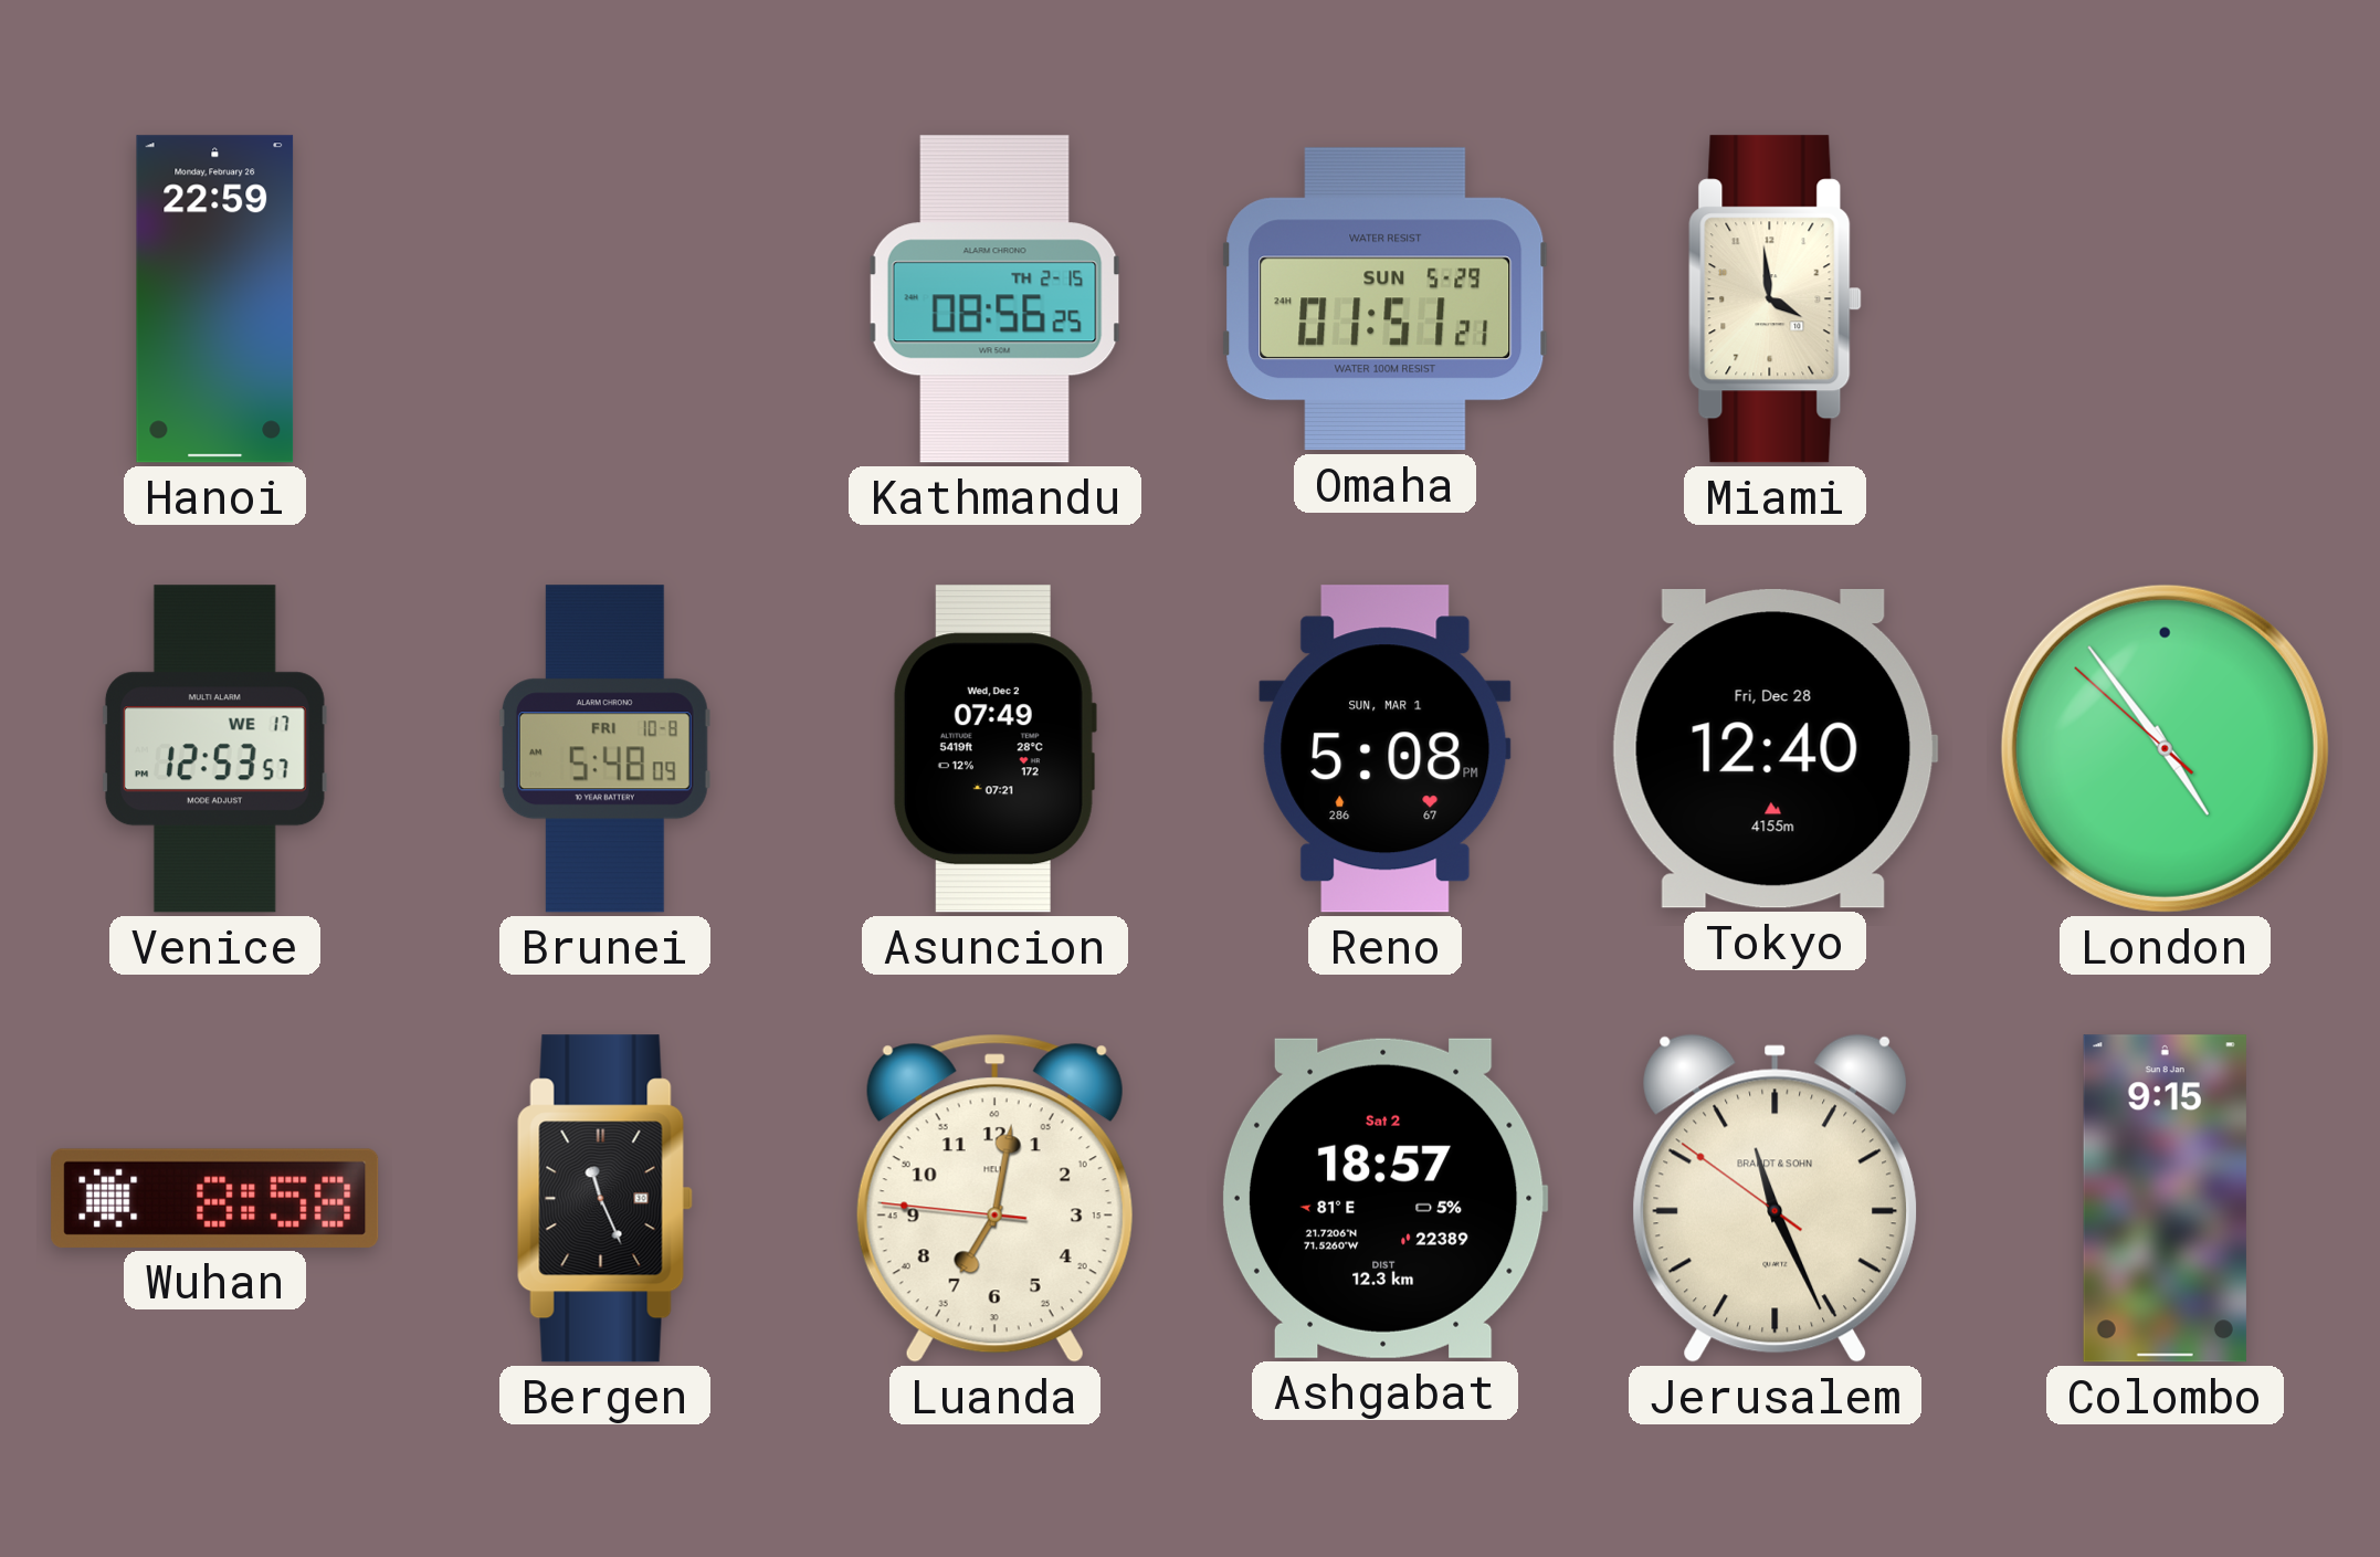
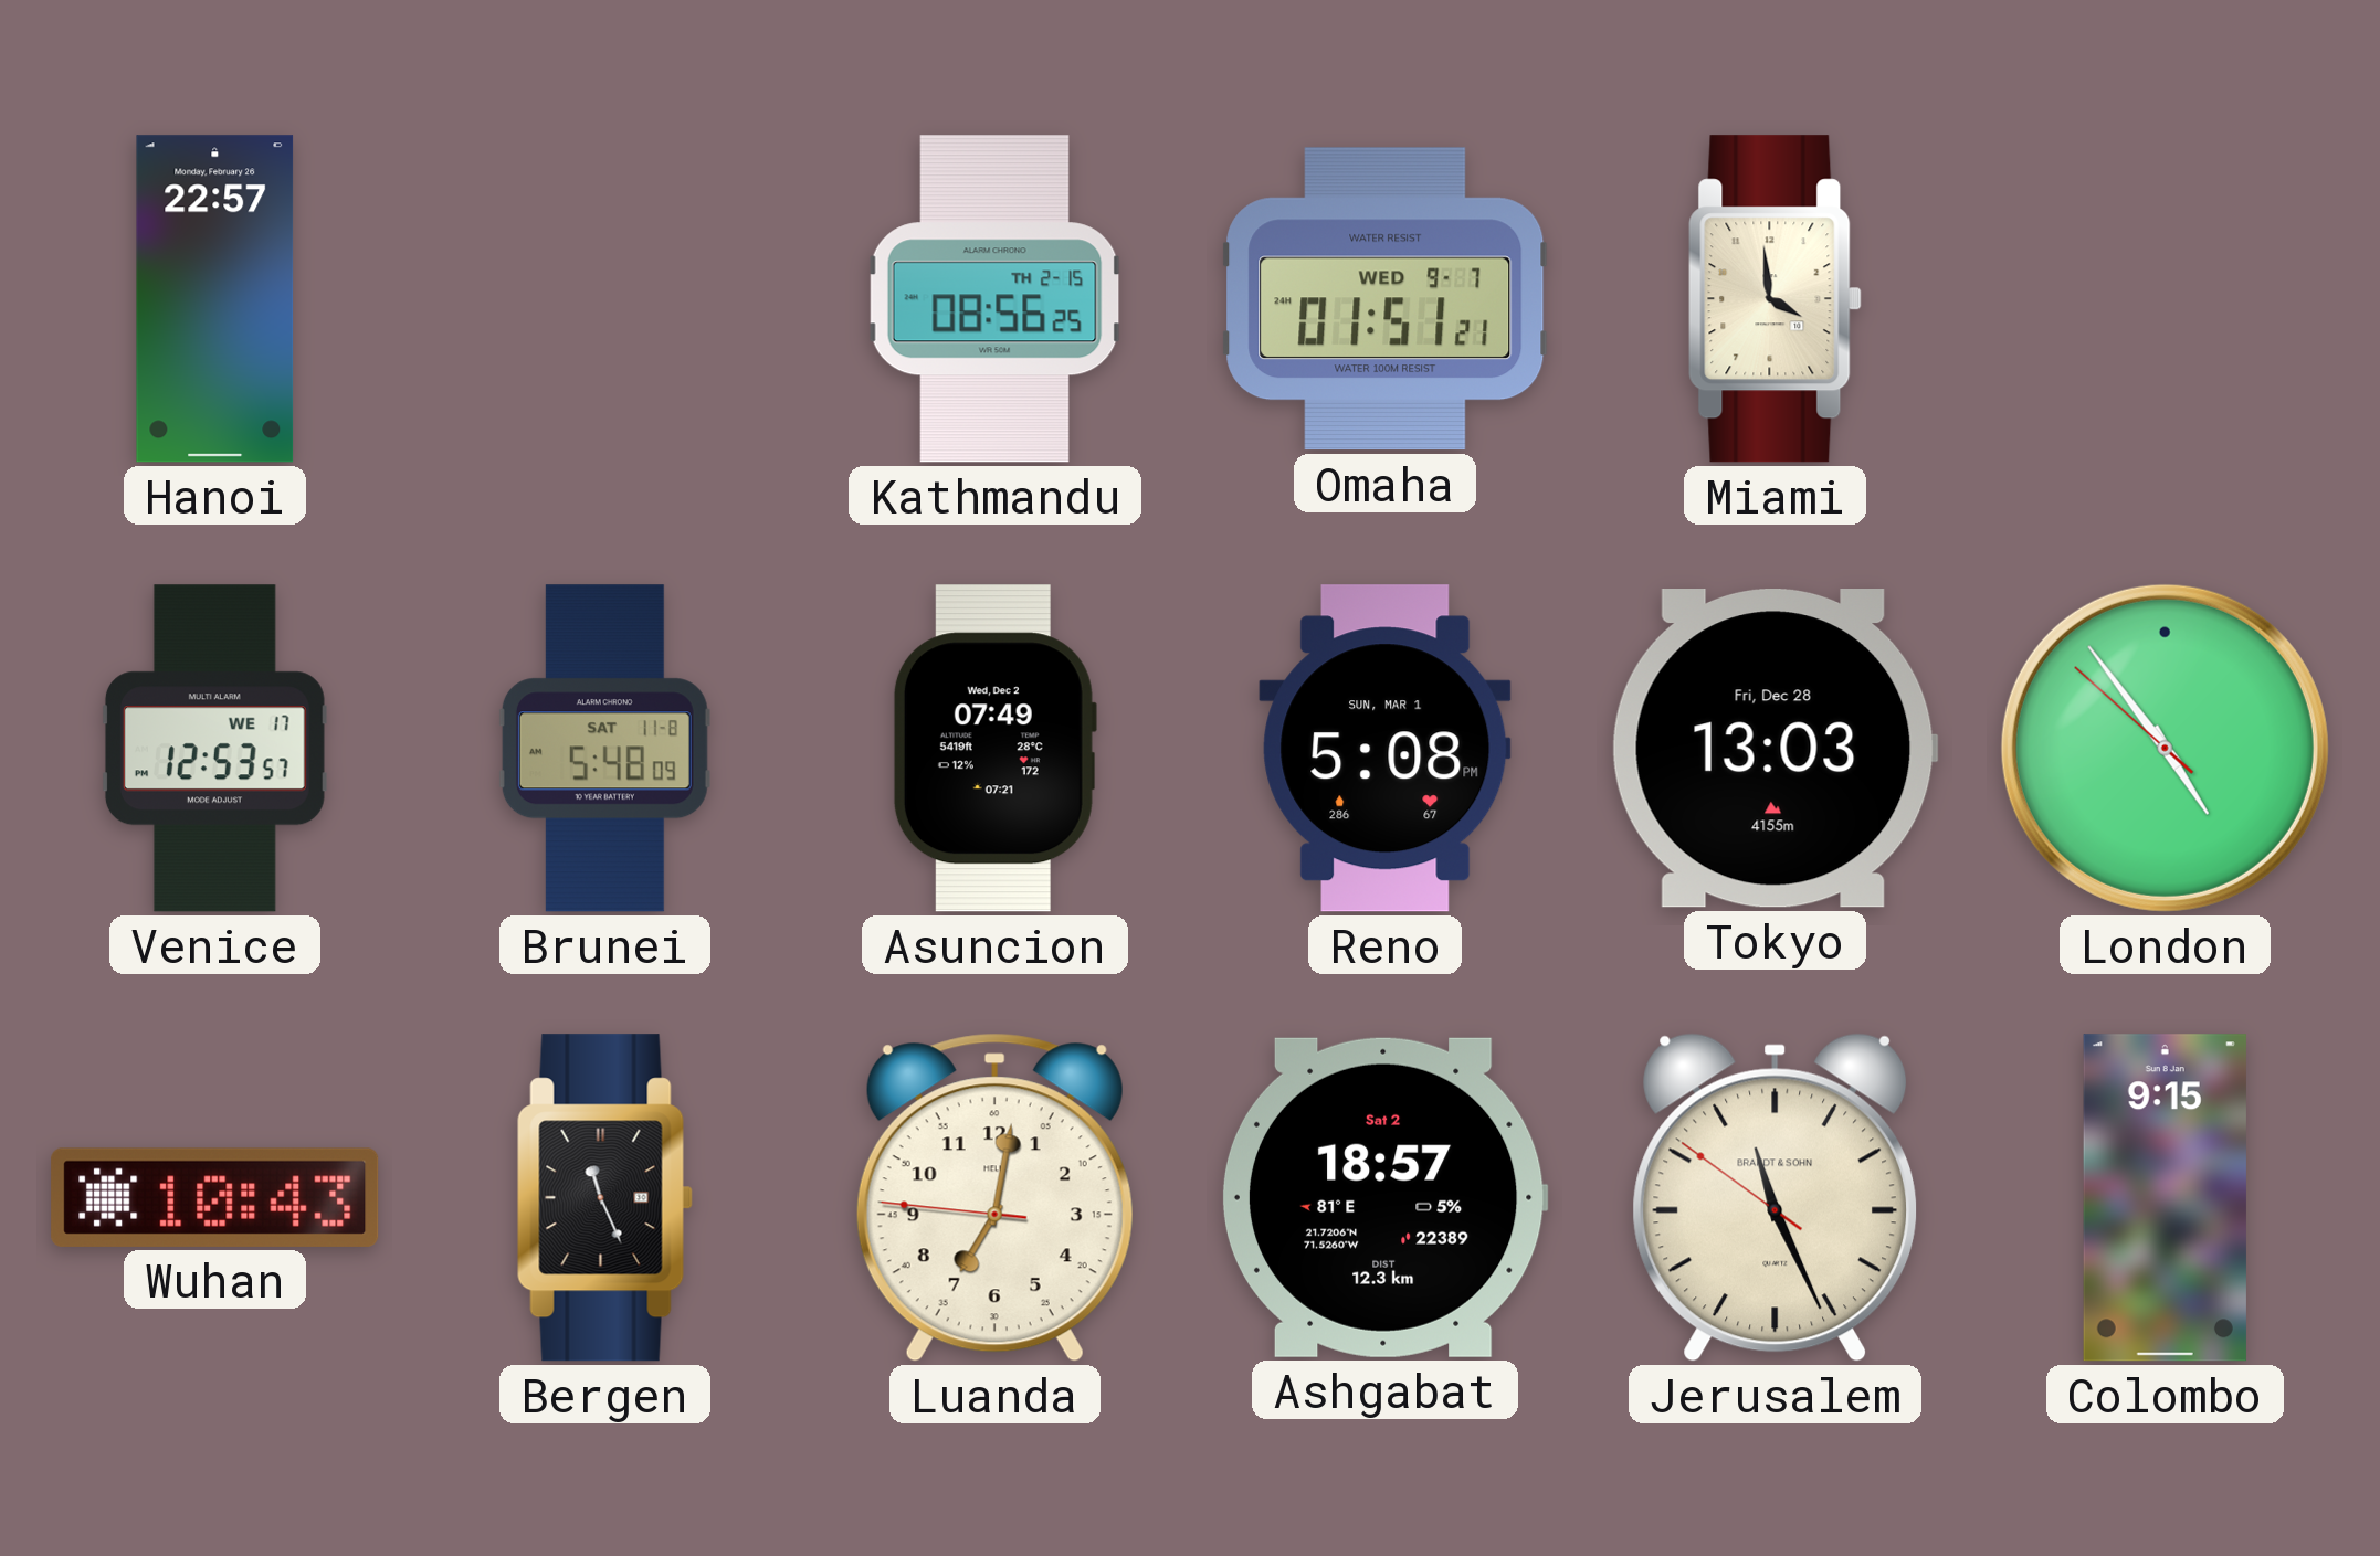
Hanoi: 22:59 -> 22:57 (215, 299)
Omaha date: SUN 5-29 -> WED 9-7 (1386, 299)
Brunei date: FRI 10-8 -> SAT 11-8 (604, 749)
Tokyo: 12:40 -> 13:03 (1775, 749)
Wuhan: 8:58 -> 10:43 (215, 1197)
